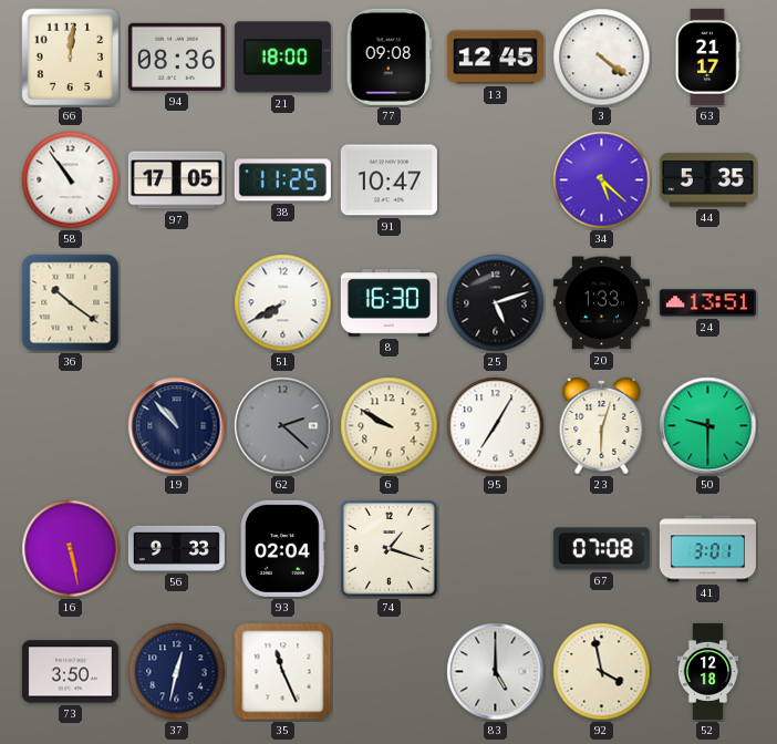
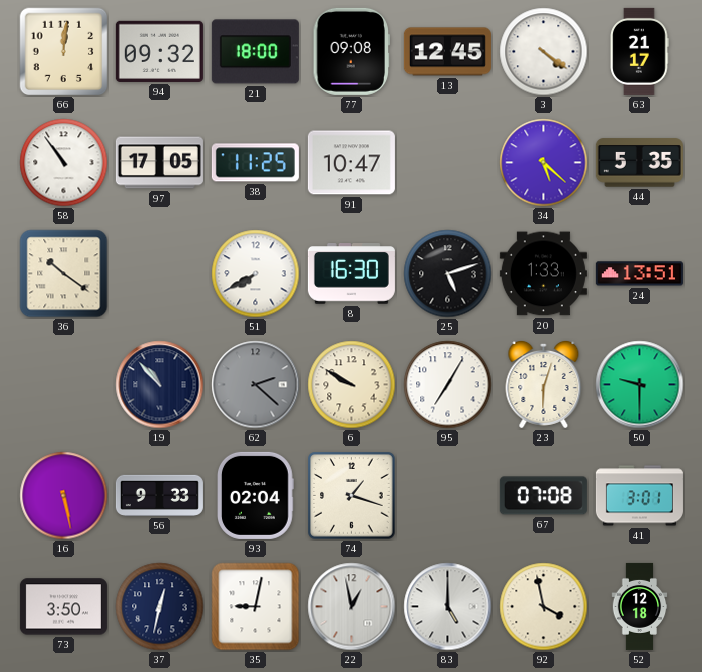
94: 08:36 -> 09:32 (159, 51)
35: 11:26 -> 9:02 (256, 607)
22: none -> 12:58 (352, 607)
